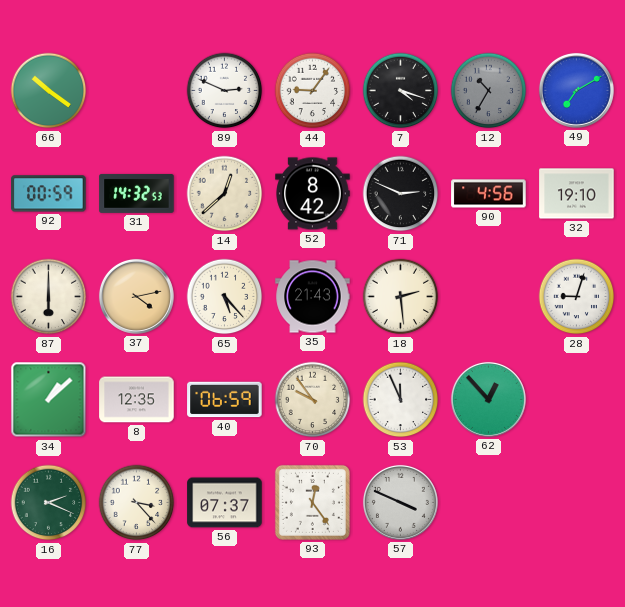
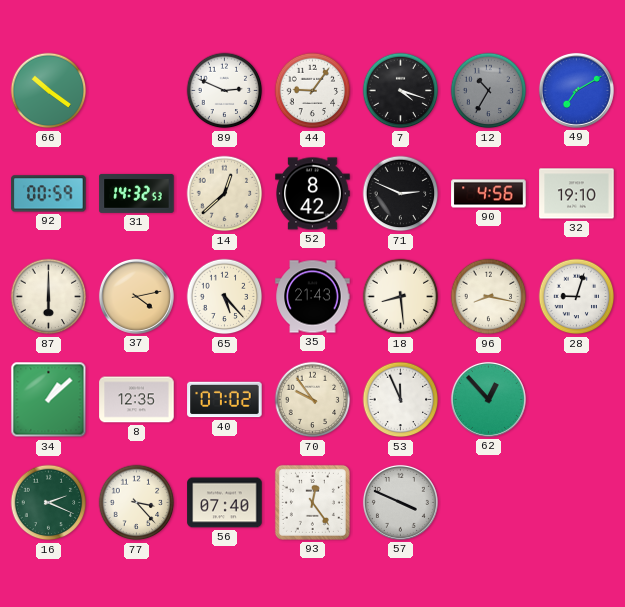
18: 2:29 -> 8:29 (401, 297)
96: none -> 8:17 (489, 297)
40: 06:59 -> 07:02 (225, 400)
56: 07:37 -> 07:40 (225, 503)
